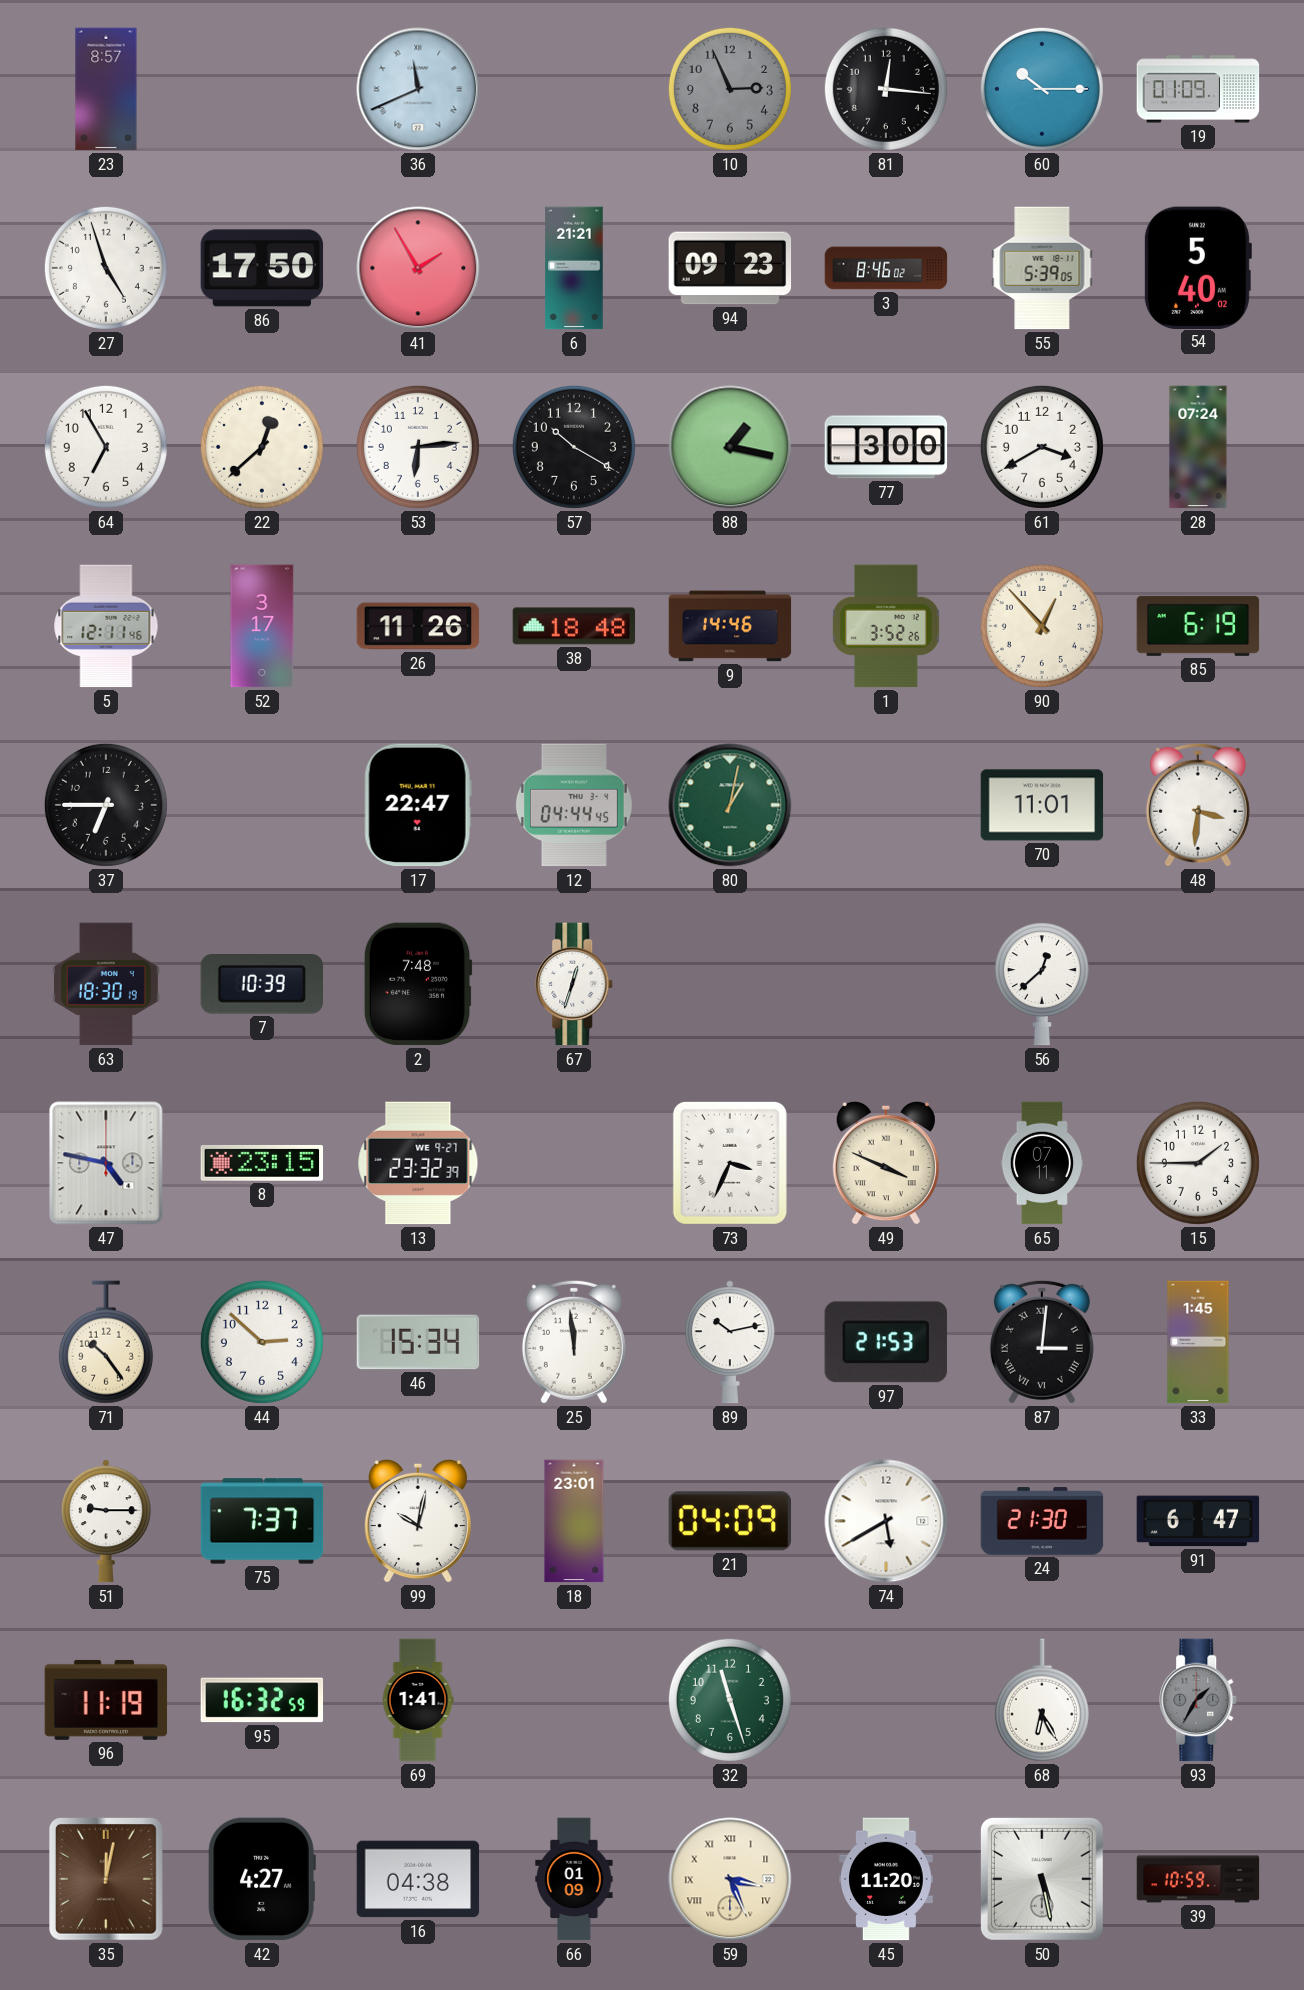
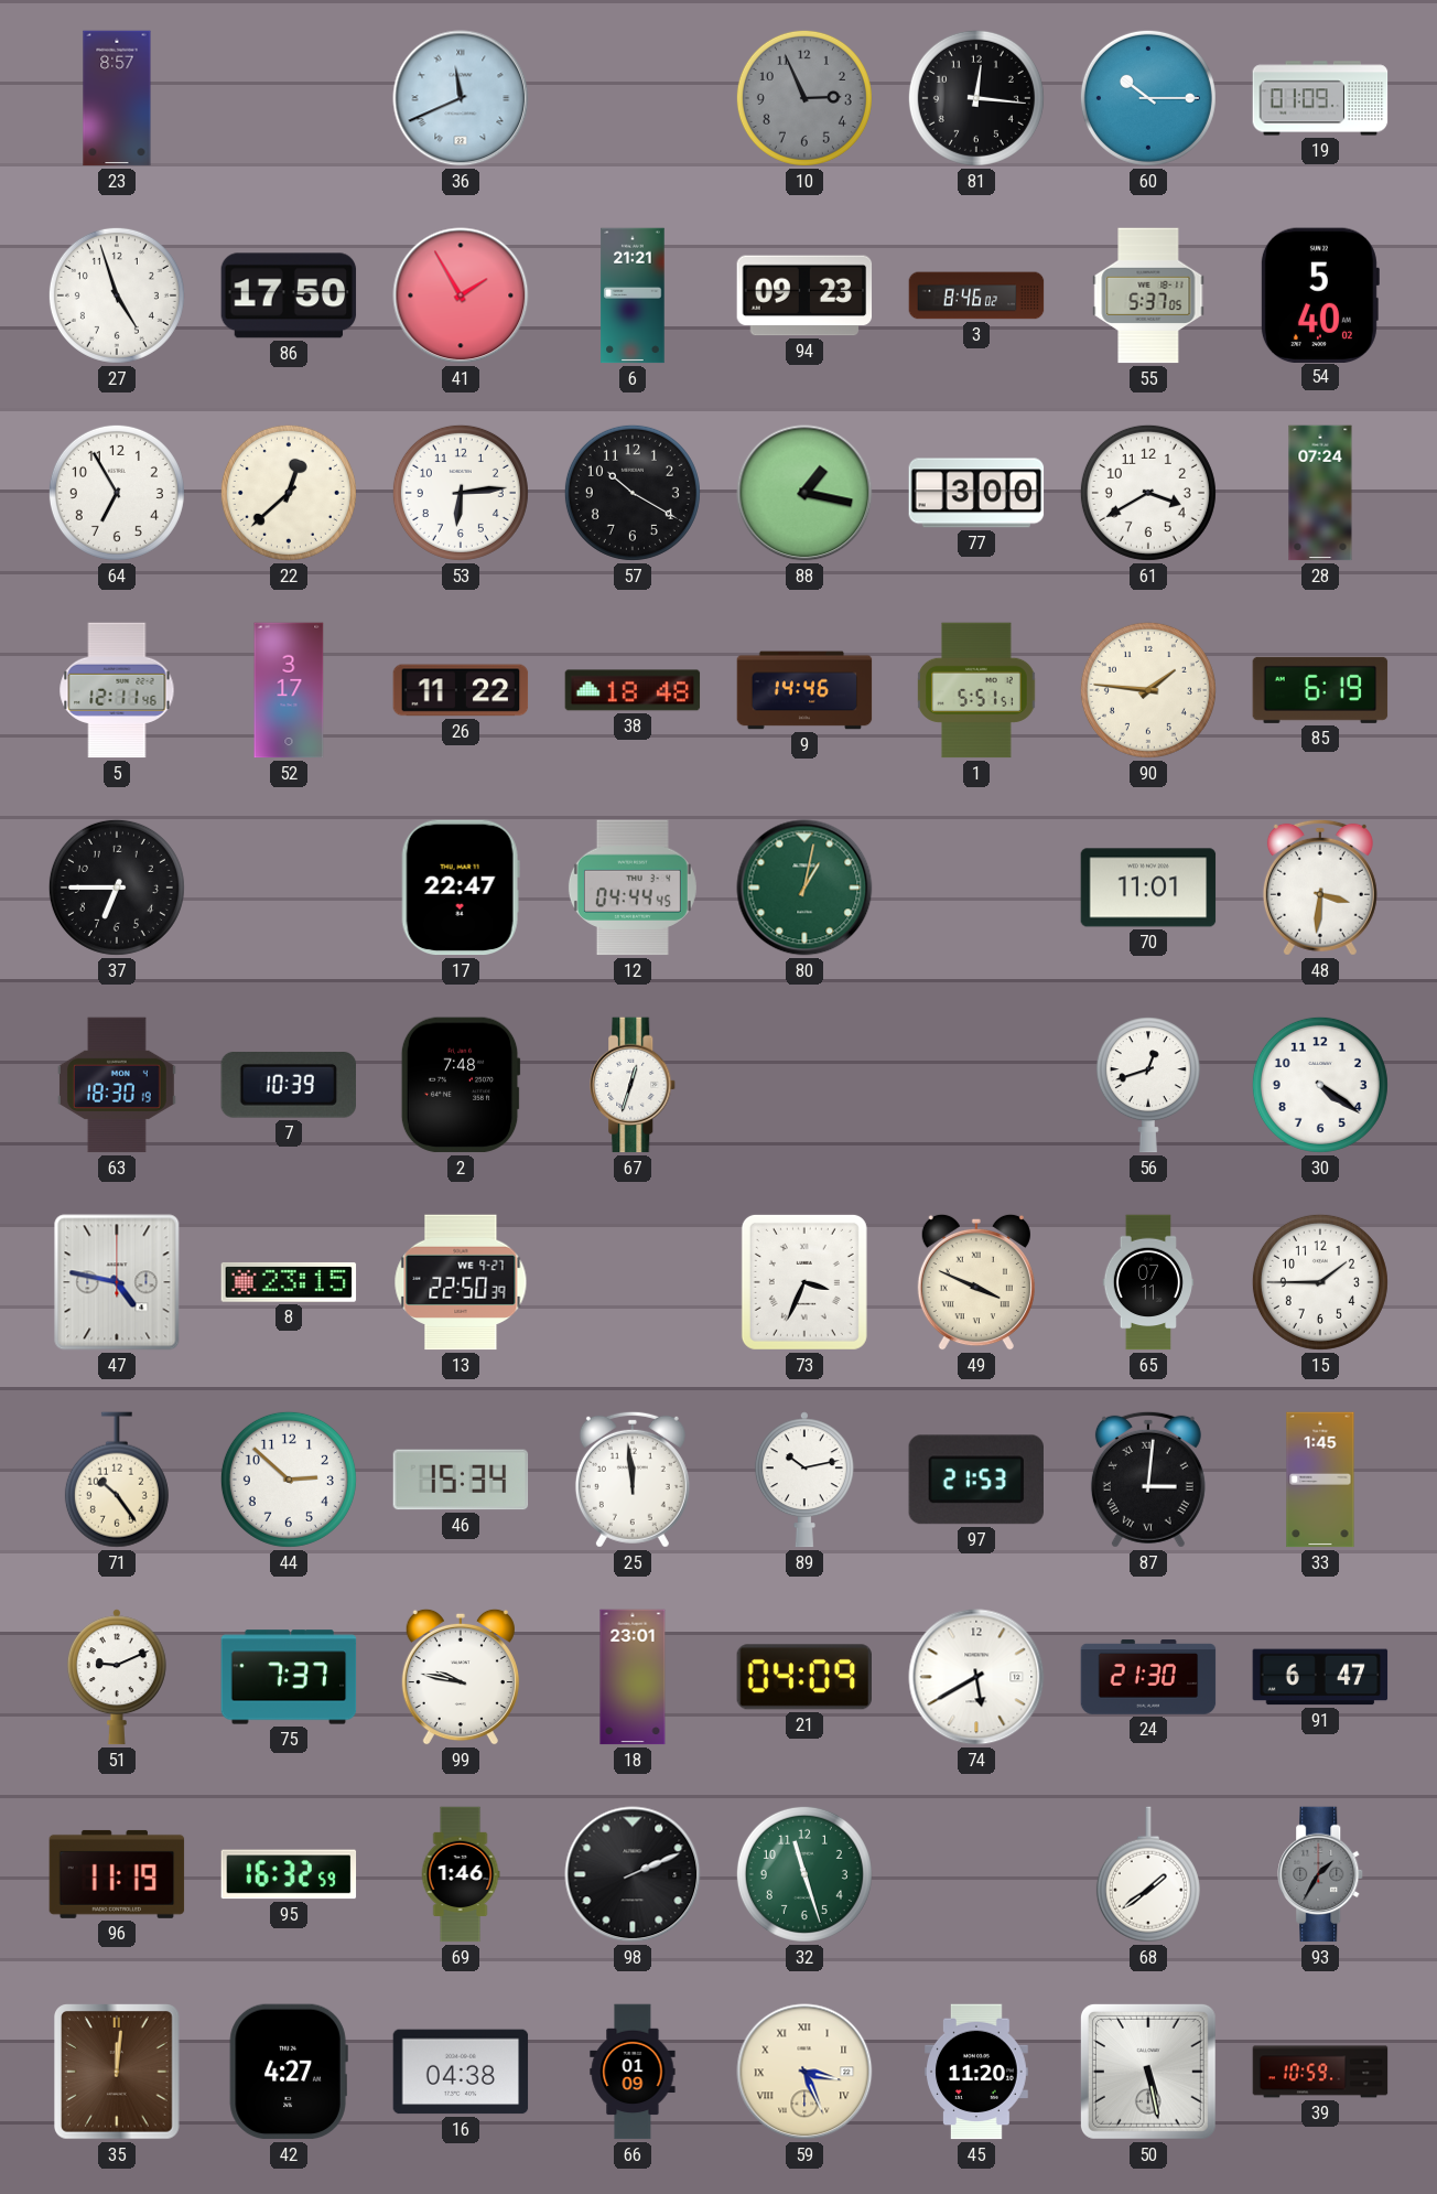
55: 5:39 -> 5:37 (1148, 295)
26: 11:26 -> 11:22 (461, 690)
1: 3:52 -> 5:51 (976, 690)
90: 12:53 -> 1:46 (1148, 690)
56: 12:38 -> 12:42 (1148, 1085)
30: none -> 4:21 (1320, 1085)
13: 23:32 -> 22:50 (461, 1282)
51: 9:15 -> 9:11 (117, 1677)
99: 10:02 -> 9:47 (461, 1677)
69: 1:41 -> 1:46 (461, 1874)
98: none -> 2:11 (633, 1874)
68: 6:25 -> 1:39 (1148, 1874)
35: 12:02 -> 12:01 (118, 2072)
